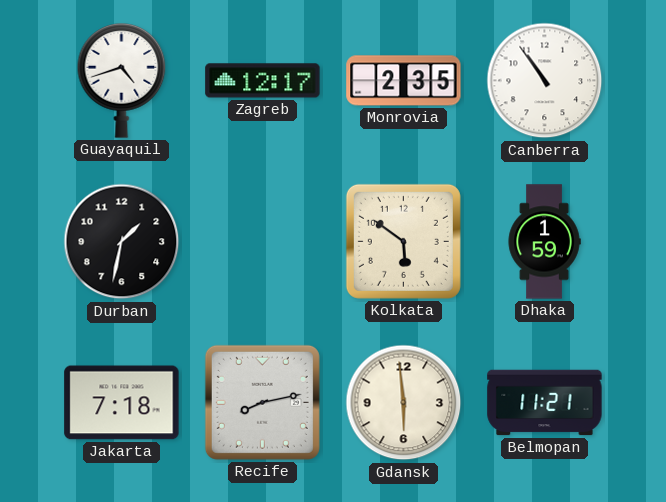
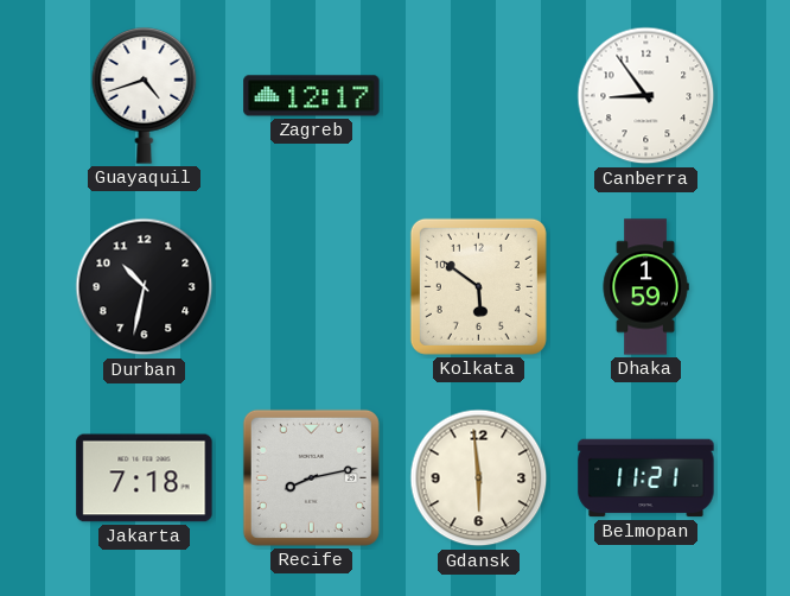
Monrovia: 2:35 -> none (404, 81)
Canberra: 10:54 -> 8:54 (646, 96)
Durban: 1:32 -> 10:32 (145, 287)
